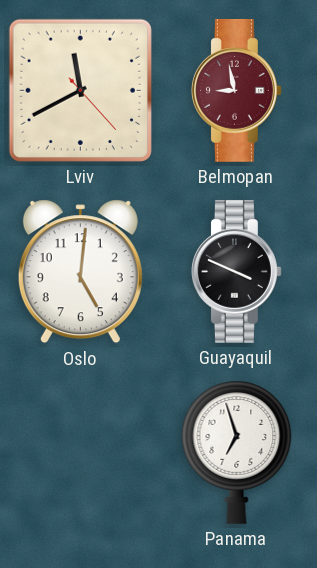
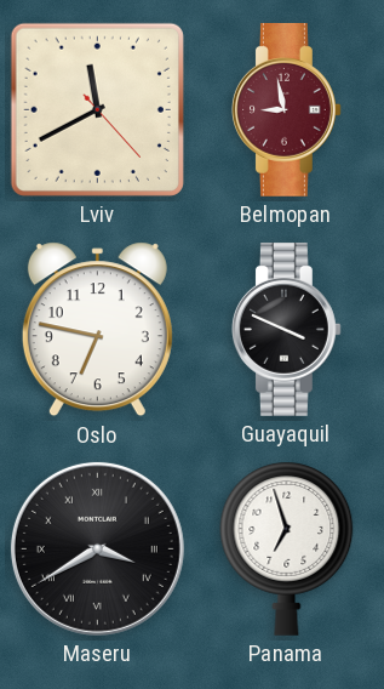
Oslo: 5:01 -> 6:47 (97, 330)
Maseru: none -> 3:40 (97, 548)
